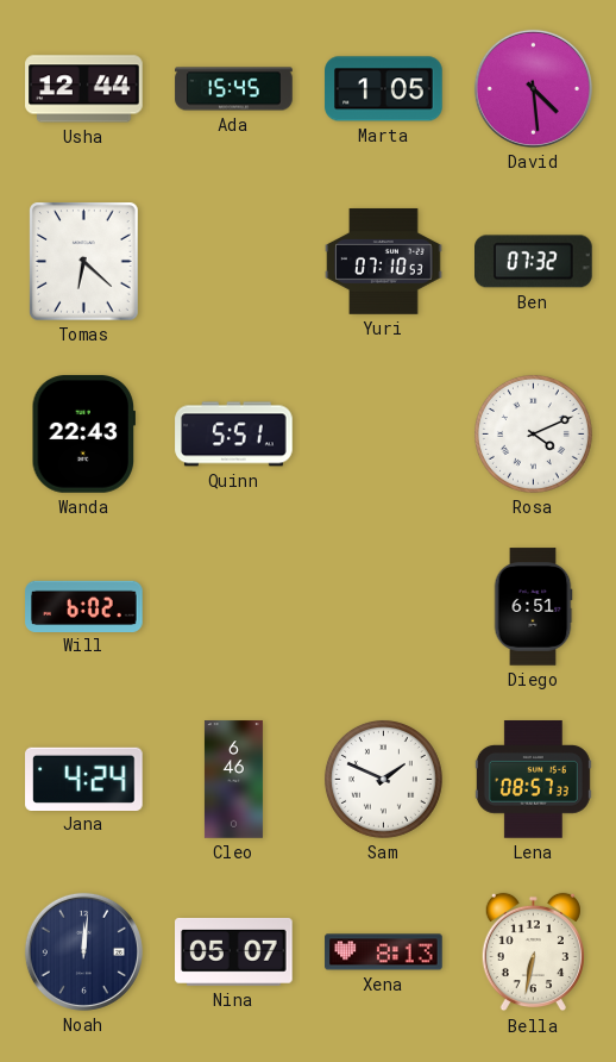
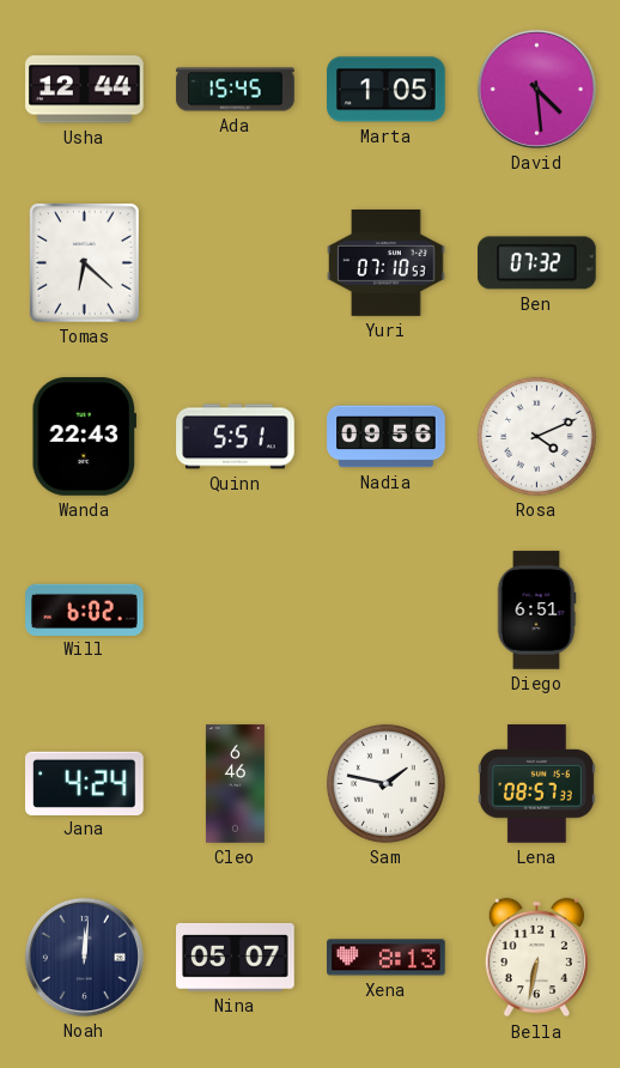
Nadia: none -> 09:56 (387, 437)
Sam: 1:49 -> 1:47 (385, 783)
